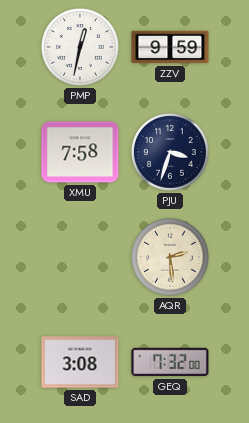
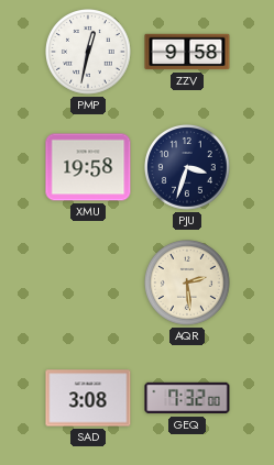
ZZV: 9:59 -> 9:58 (187, 52)
XMU: 7:58 -> 19:58 (88, 167)
